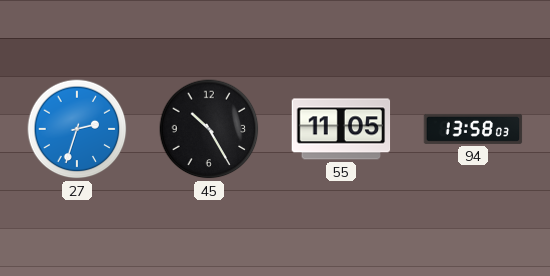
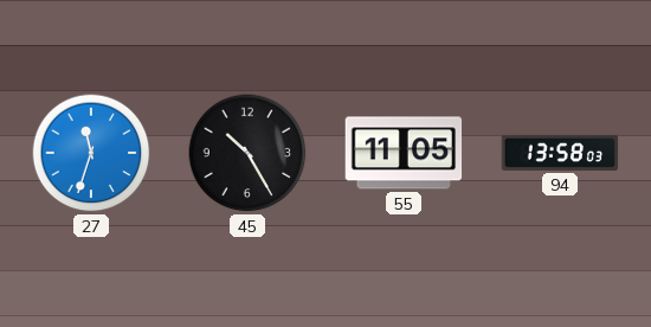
27: 2:33 -> 11:33 (91, 153)
